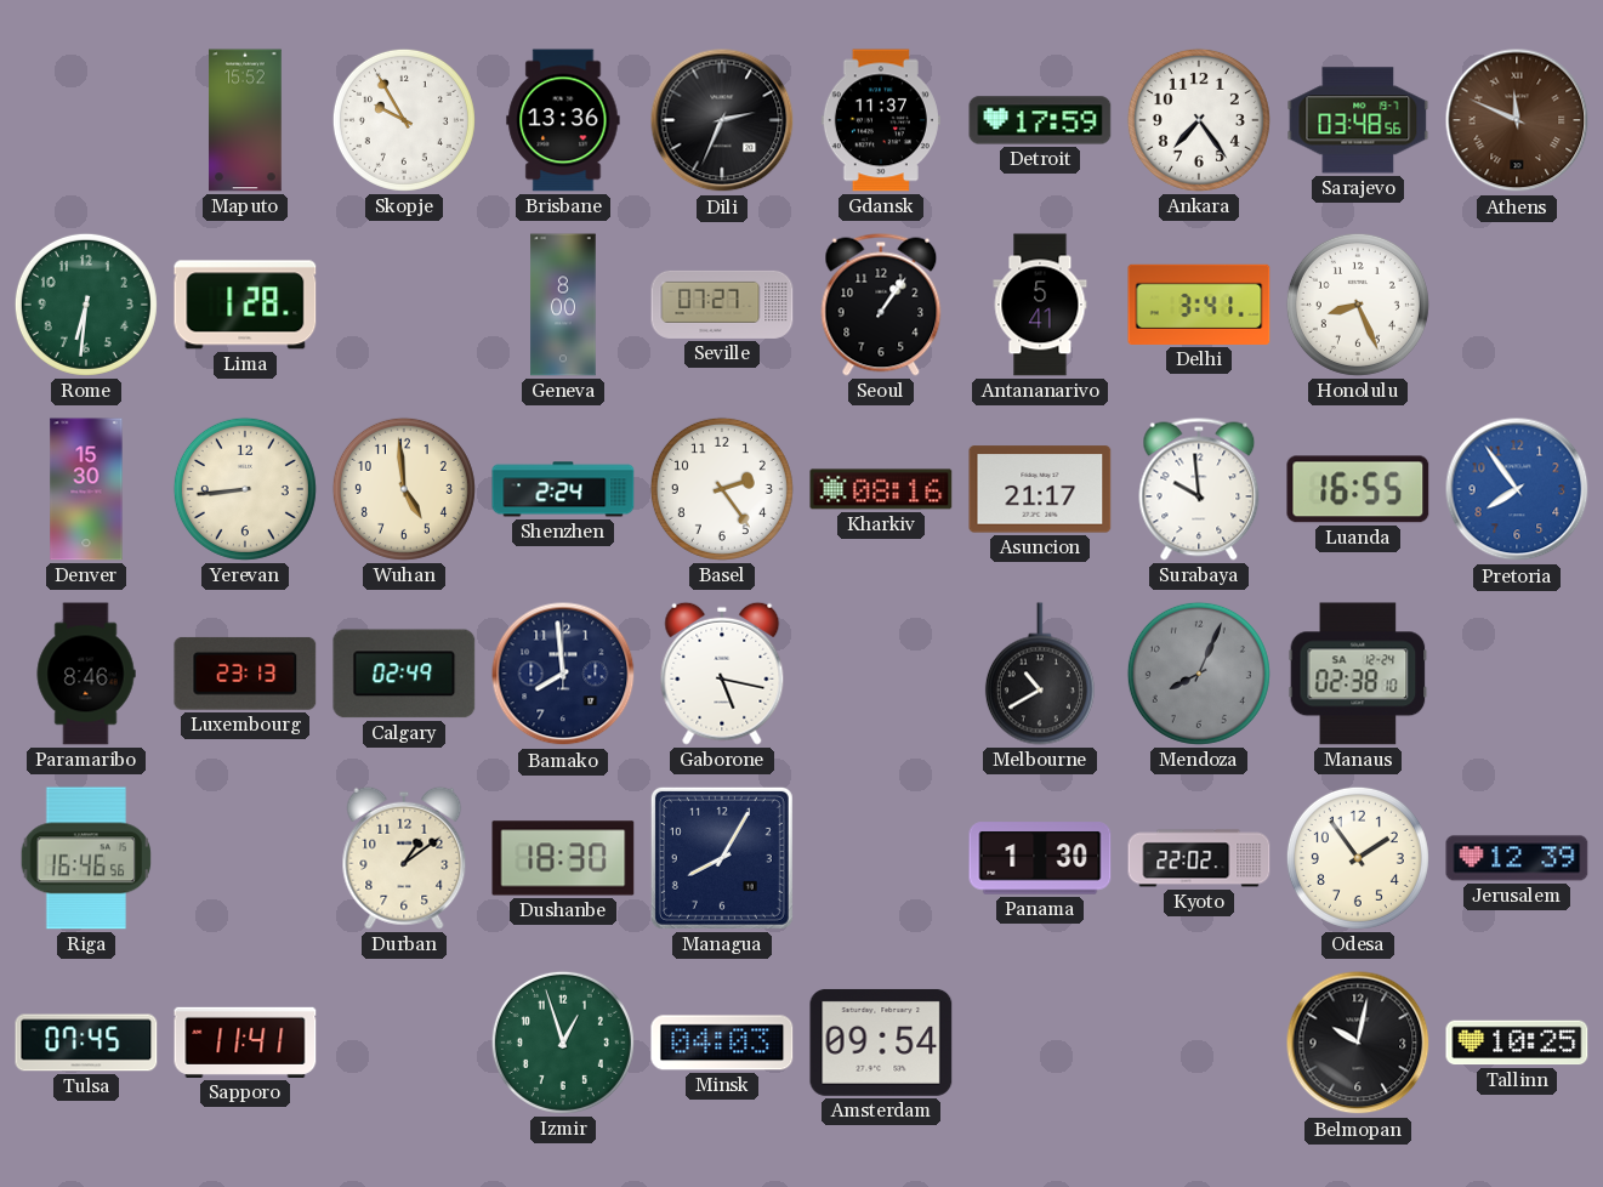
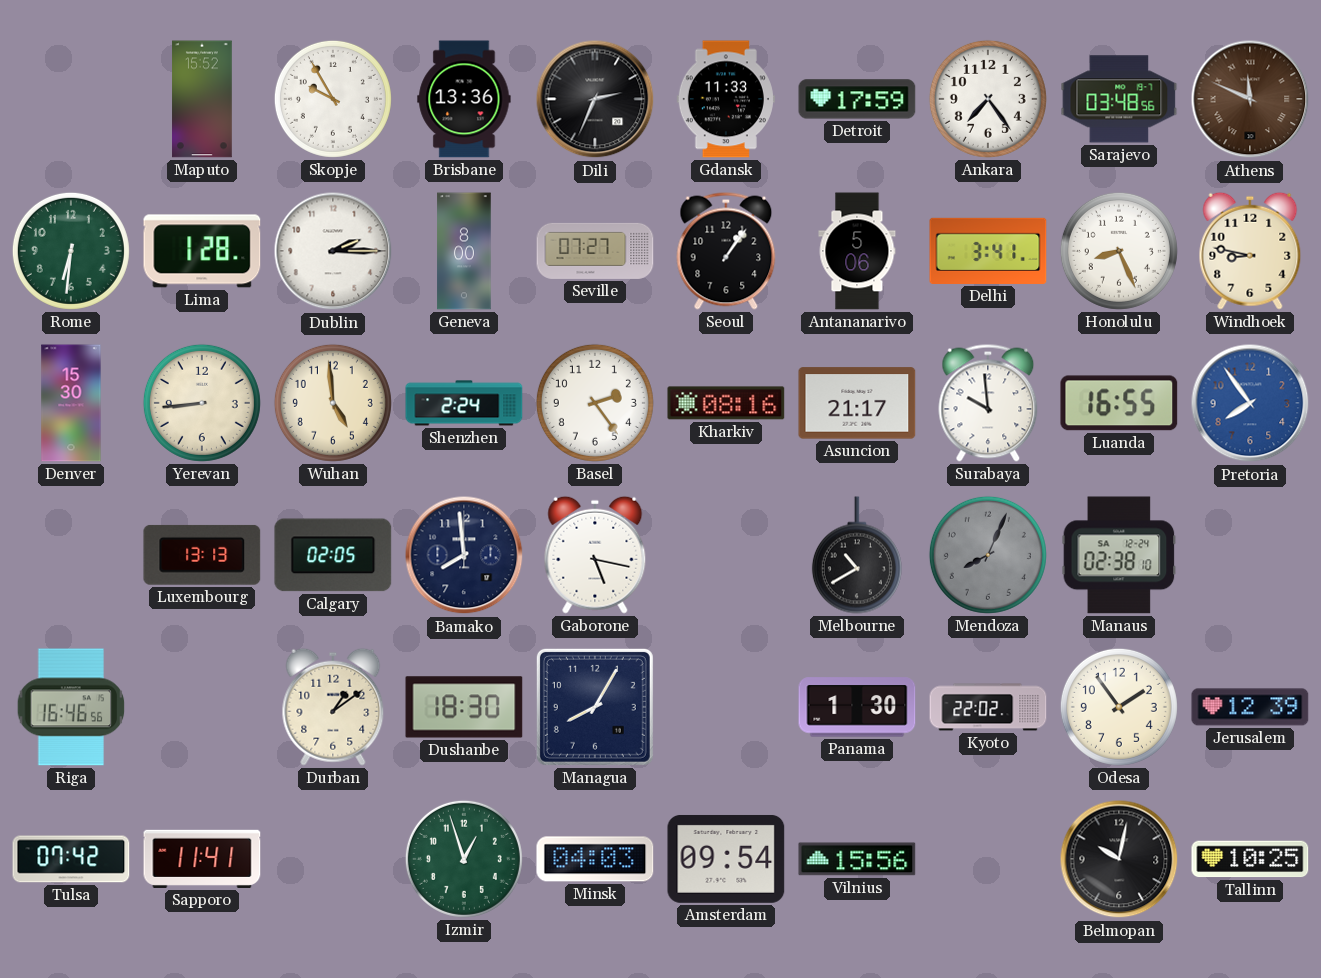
Gdansk: 11:37 -> 11:33 (726, 99)
Dublin: none -> 2:15 (333, 251)
Antananarivo: 5:41 -> 5:06 (857, 251)
Windhoek: none -> 8:47 (1250, 251)
Paramaribo: 8:46 -> none (86, 674)
Luxembourg: 23:13 -> 13:13 (202, 555)
Calgary: 02:49 -> 02:05 (333, 555)
Tulsa: 07:45 -> 07:42 (71, 859)
Vilnius: none -> 15:56 (857, 859)
